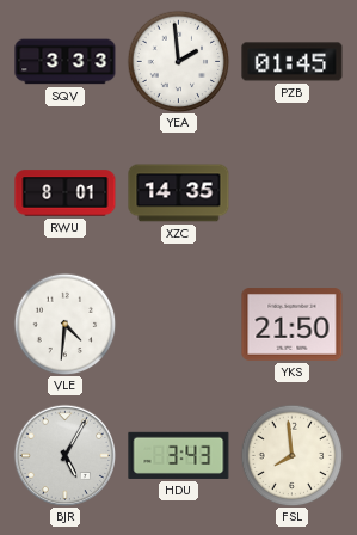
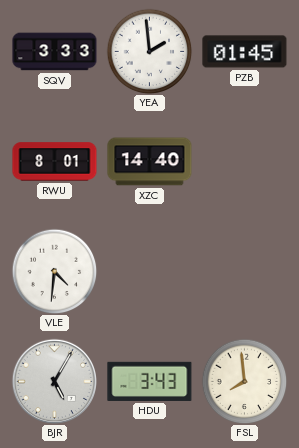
XZC: 14:35 -> 14:40 (150, 162)
YKS: 21:50 -> none (293, 325)
